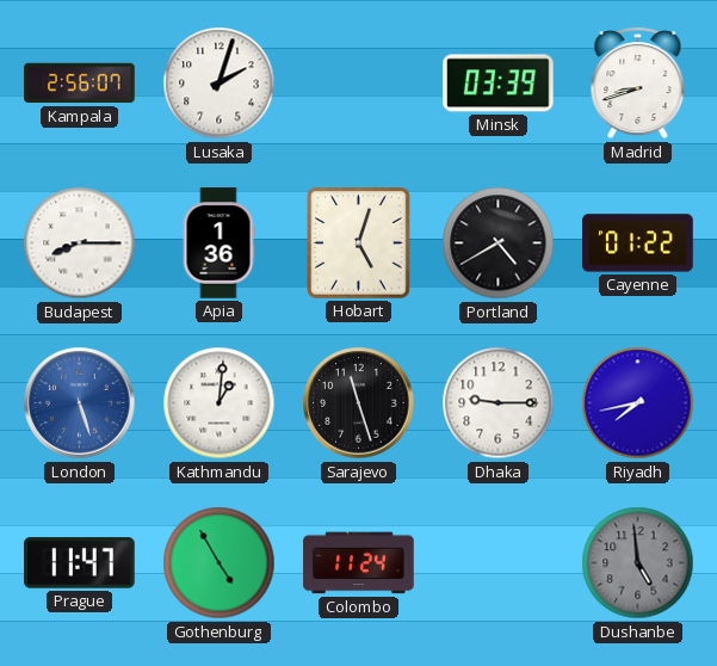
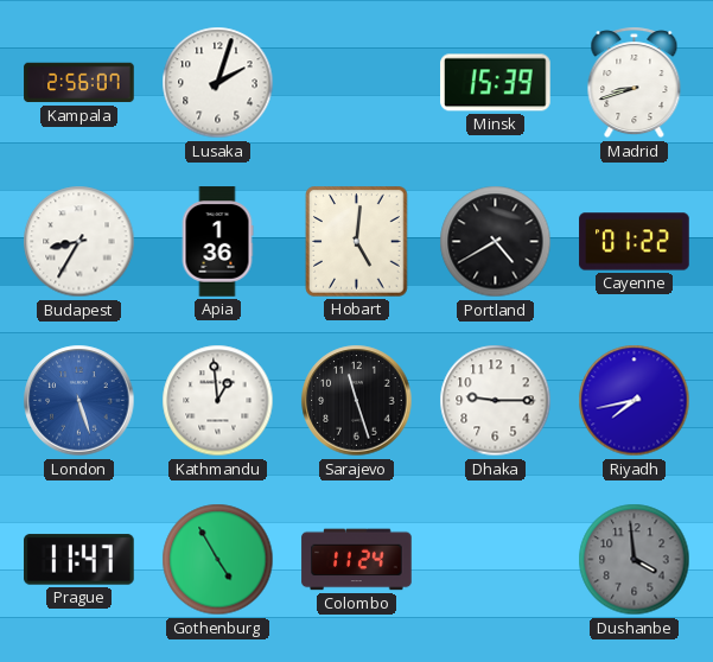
Minsk: 03:39 -> 15:39 (496, 83)
Budapest: 8:15 -> 8:35 (79, 242)
Hobart: 5:03 -> 5:01 (357, 242)
Kathmandu: 1:01 -> 12:59 (218, 401)
Dushanbe: 4:59 -> 3:59 (635, 560)
